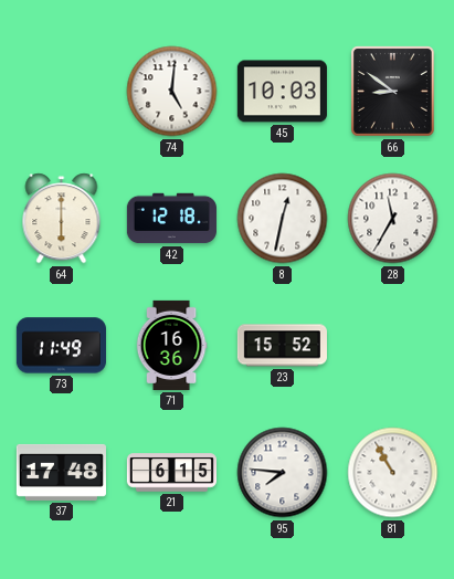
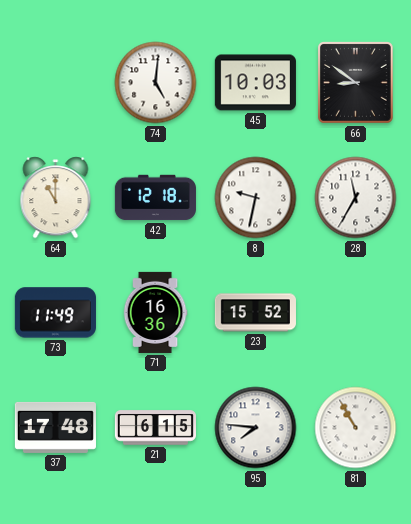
64: 6:00 -> 11:00 (56, 198)
8: 12:32 -> 9:32 (256, 198)
